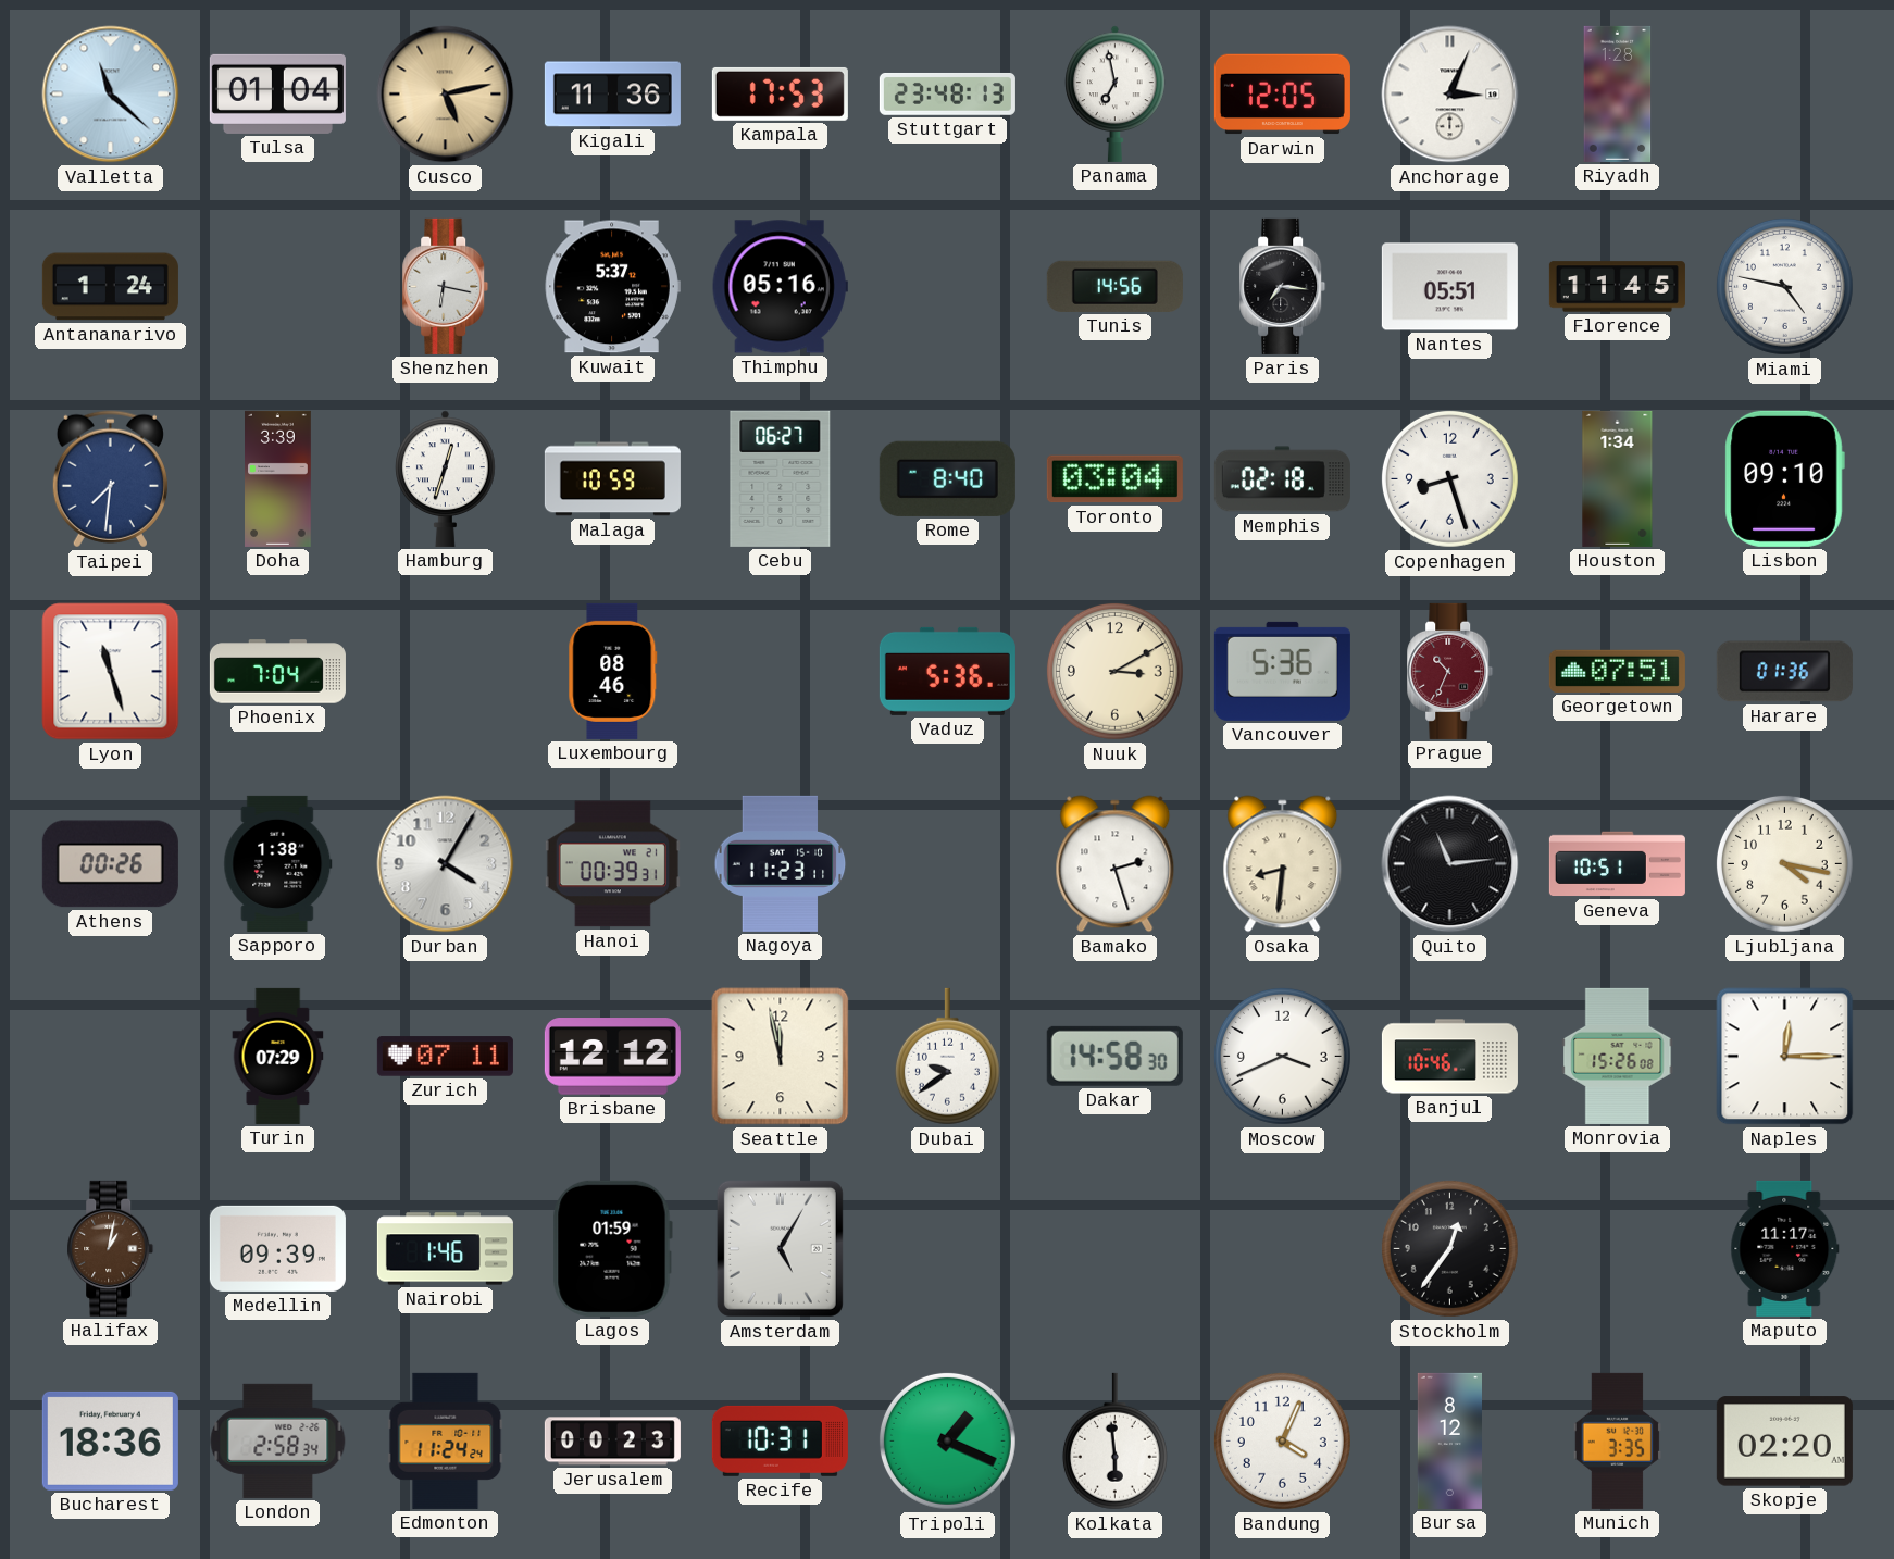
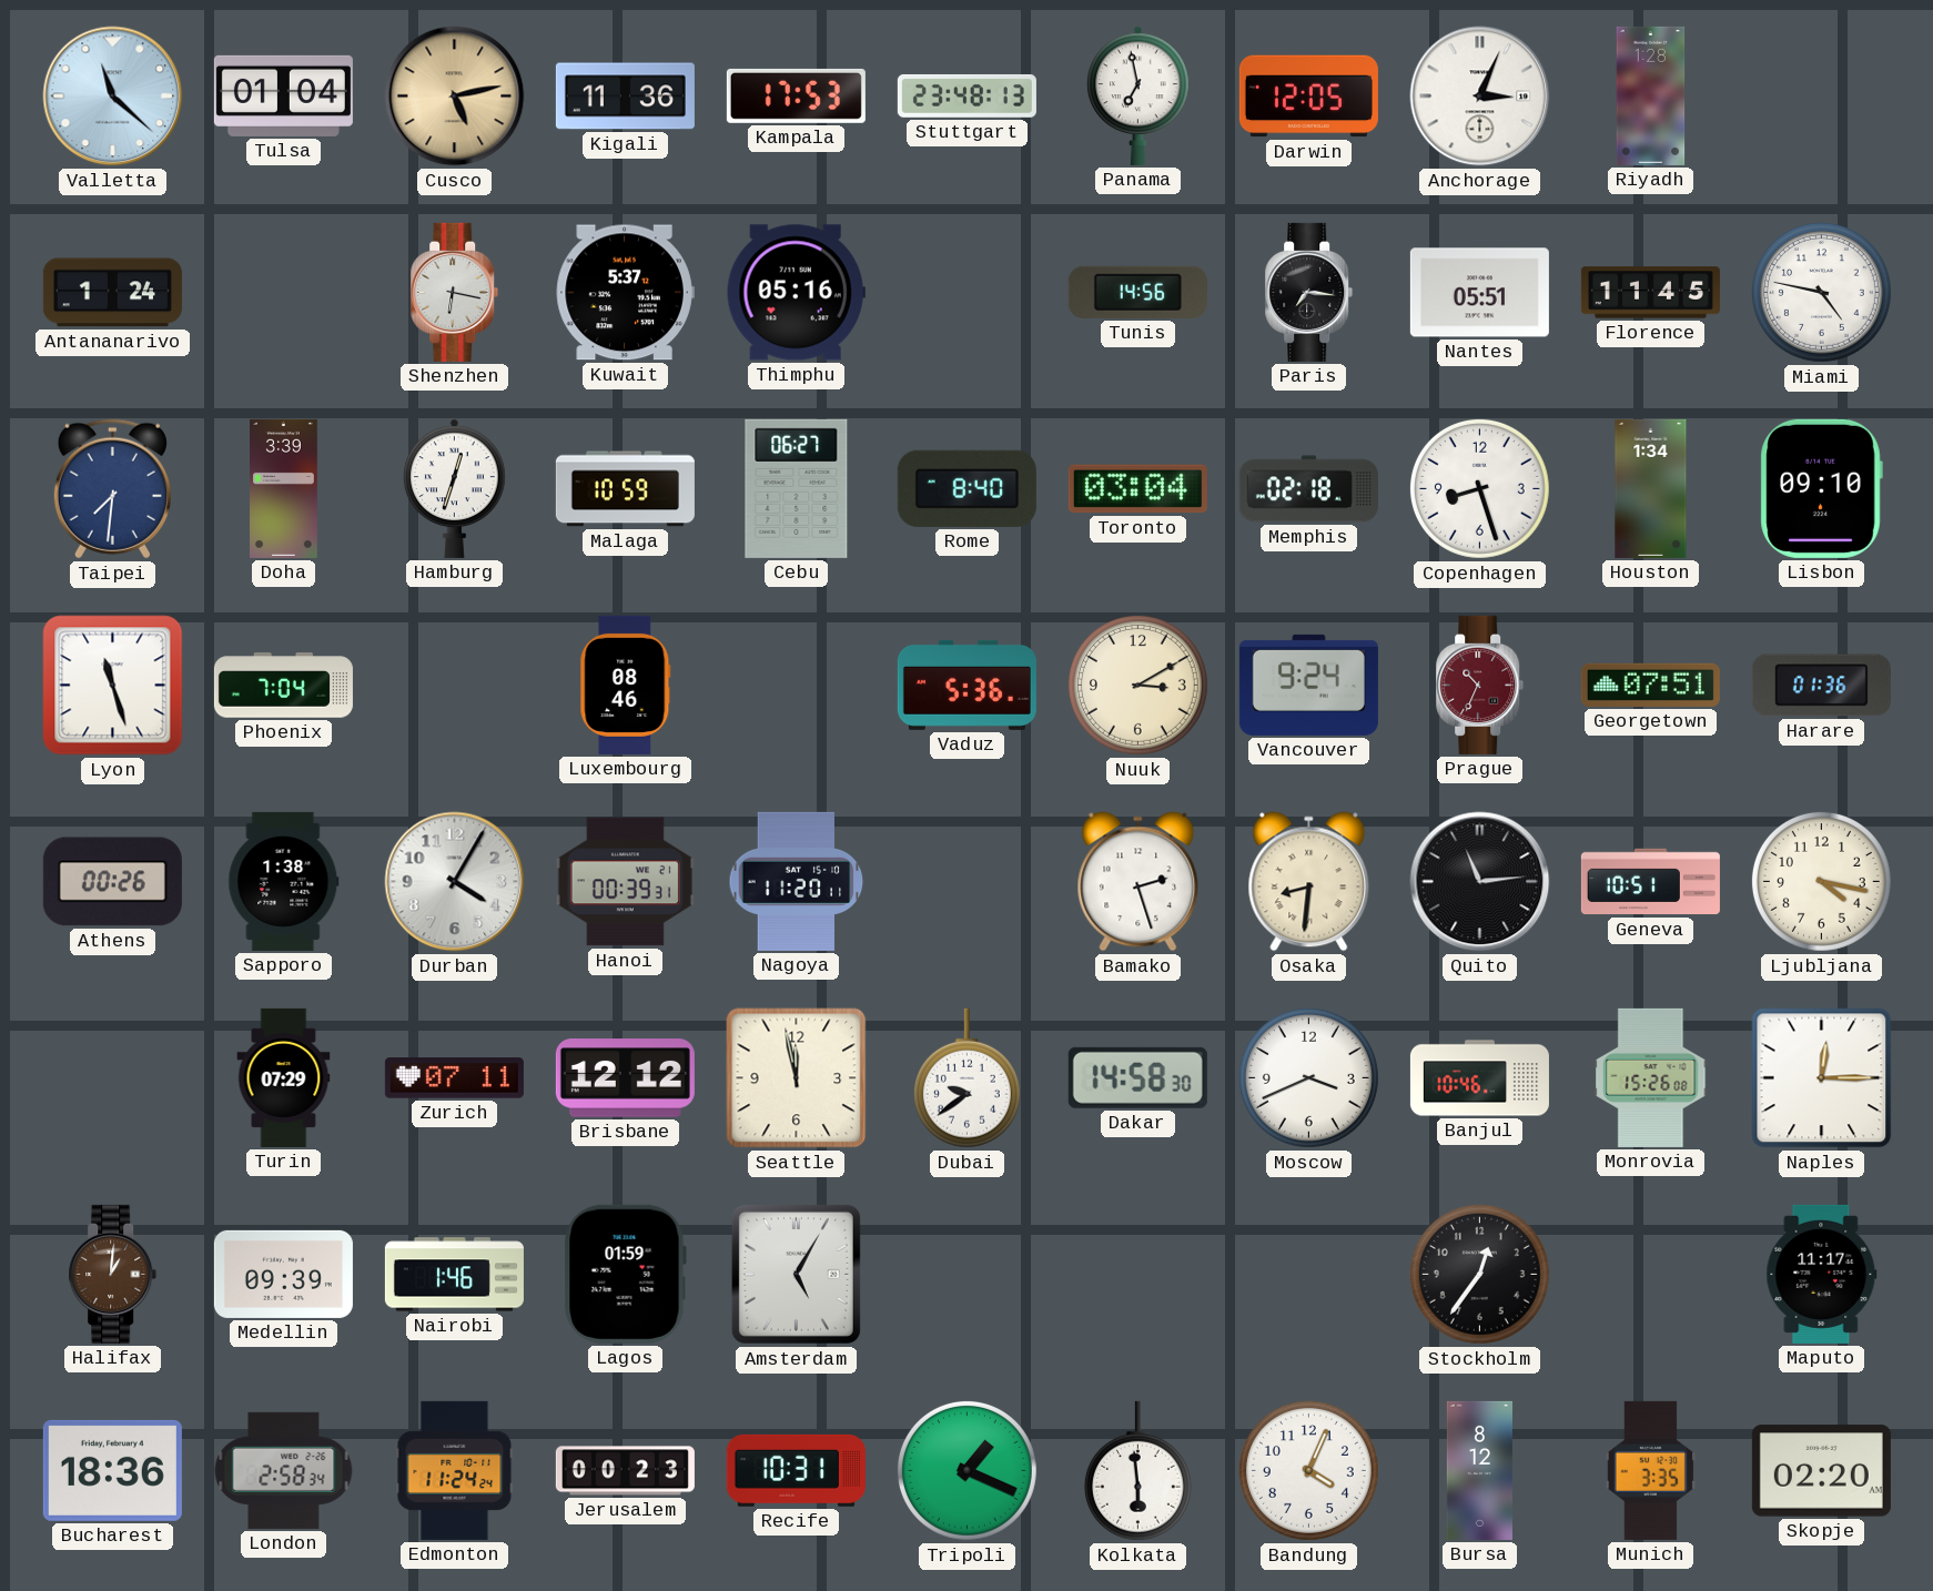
Vancouver: 5:36 -> 9:24 (1308, 685)
Nagoya: 11:23 -> 11:20 (797, 881)
Halifax: 1:02 -> 1:01 (113, 1274)
